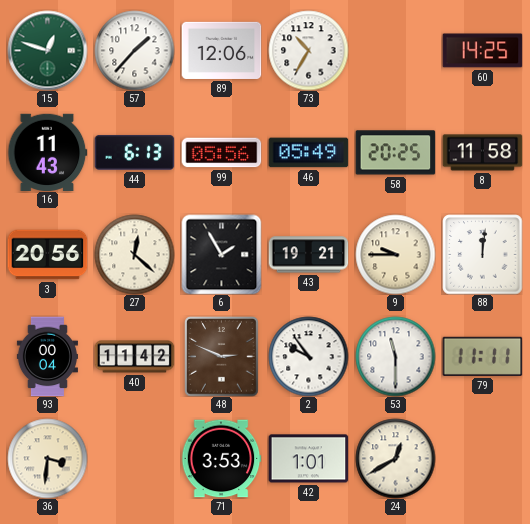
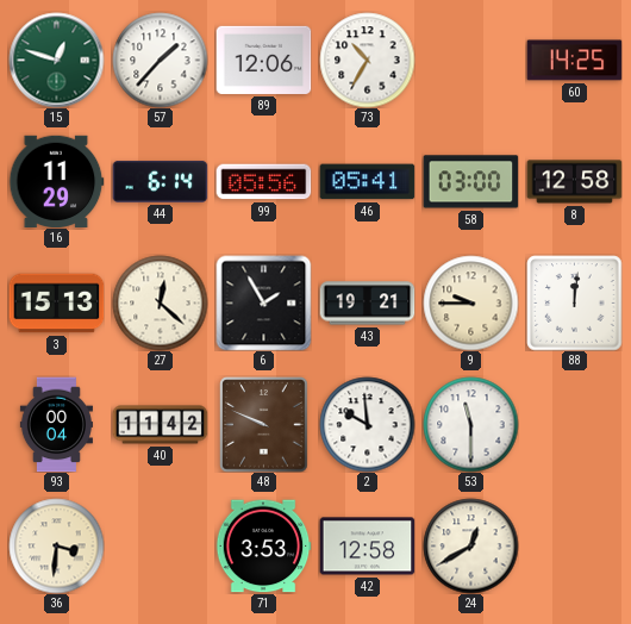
16: 11:43 -> 11:29 (56, 181)
44: 6:13 -> 6:14 (160, 181)
46: 05:49 -> 05:41 (367, 182)
58: 20:25 -> 03:00 (470, 182)
8: 11:58 -> 12:58 (574, 182)
3: 20:56 -> 15:13 (56, 304)
48: 2:49 -> 9:49 (264, 424)
2: 9:54 -> 9:59 (367, 424)
79: 11:11 -> none (482, 356)
42: 1:01 -> 12:58 (367, 547)
